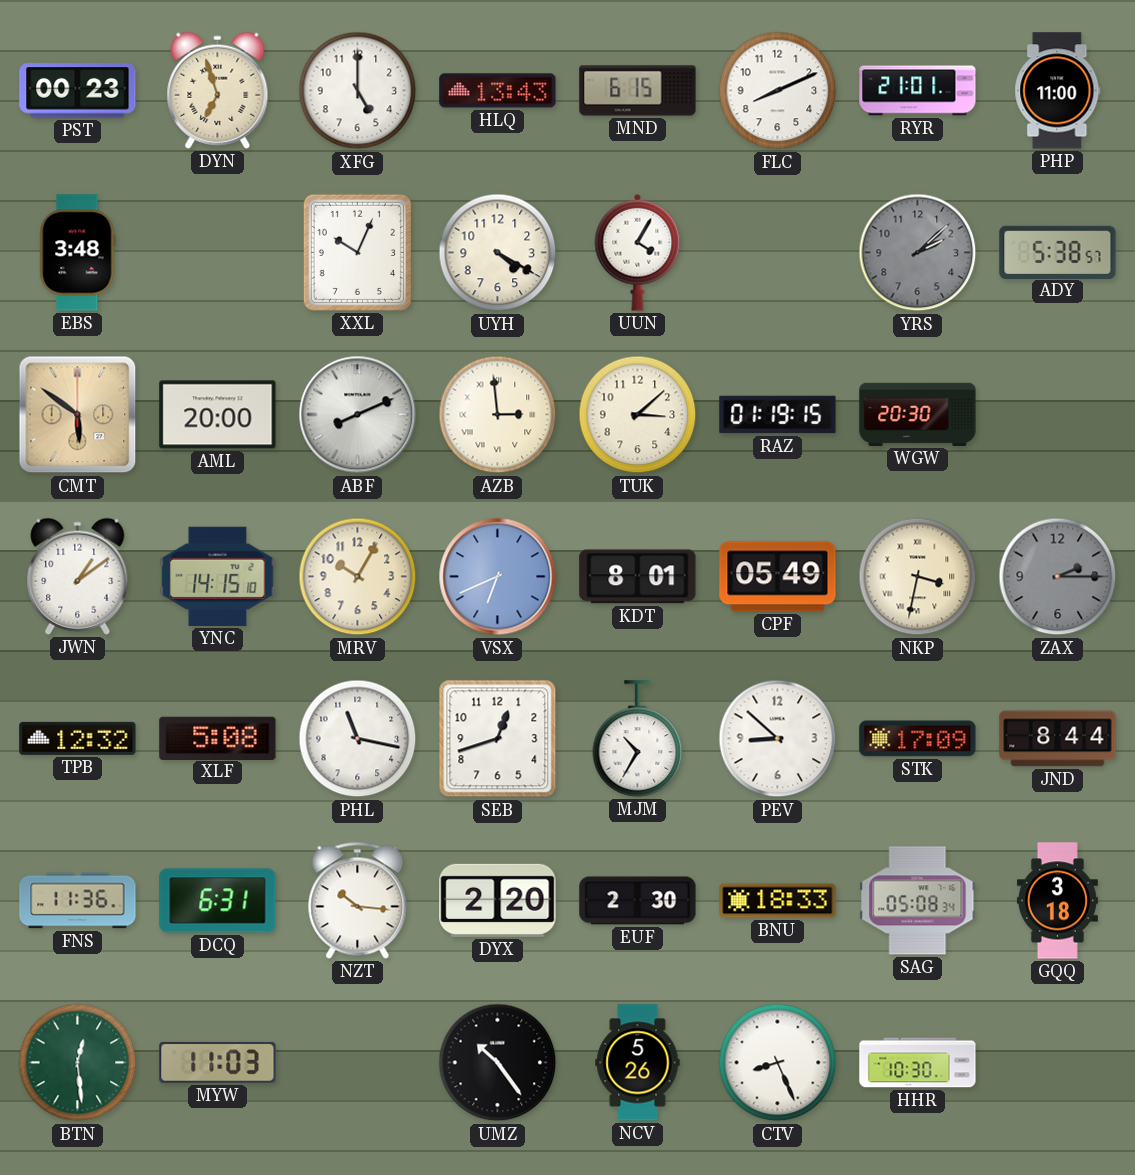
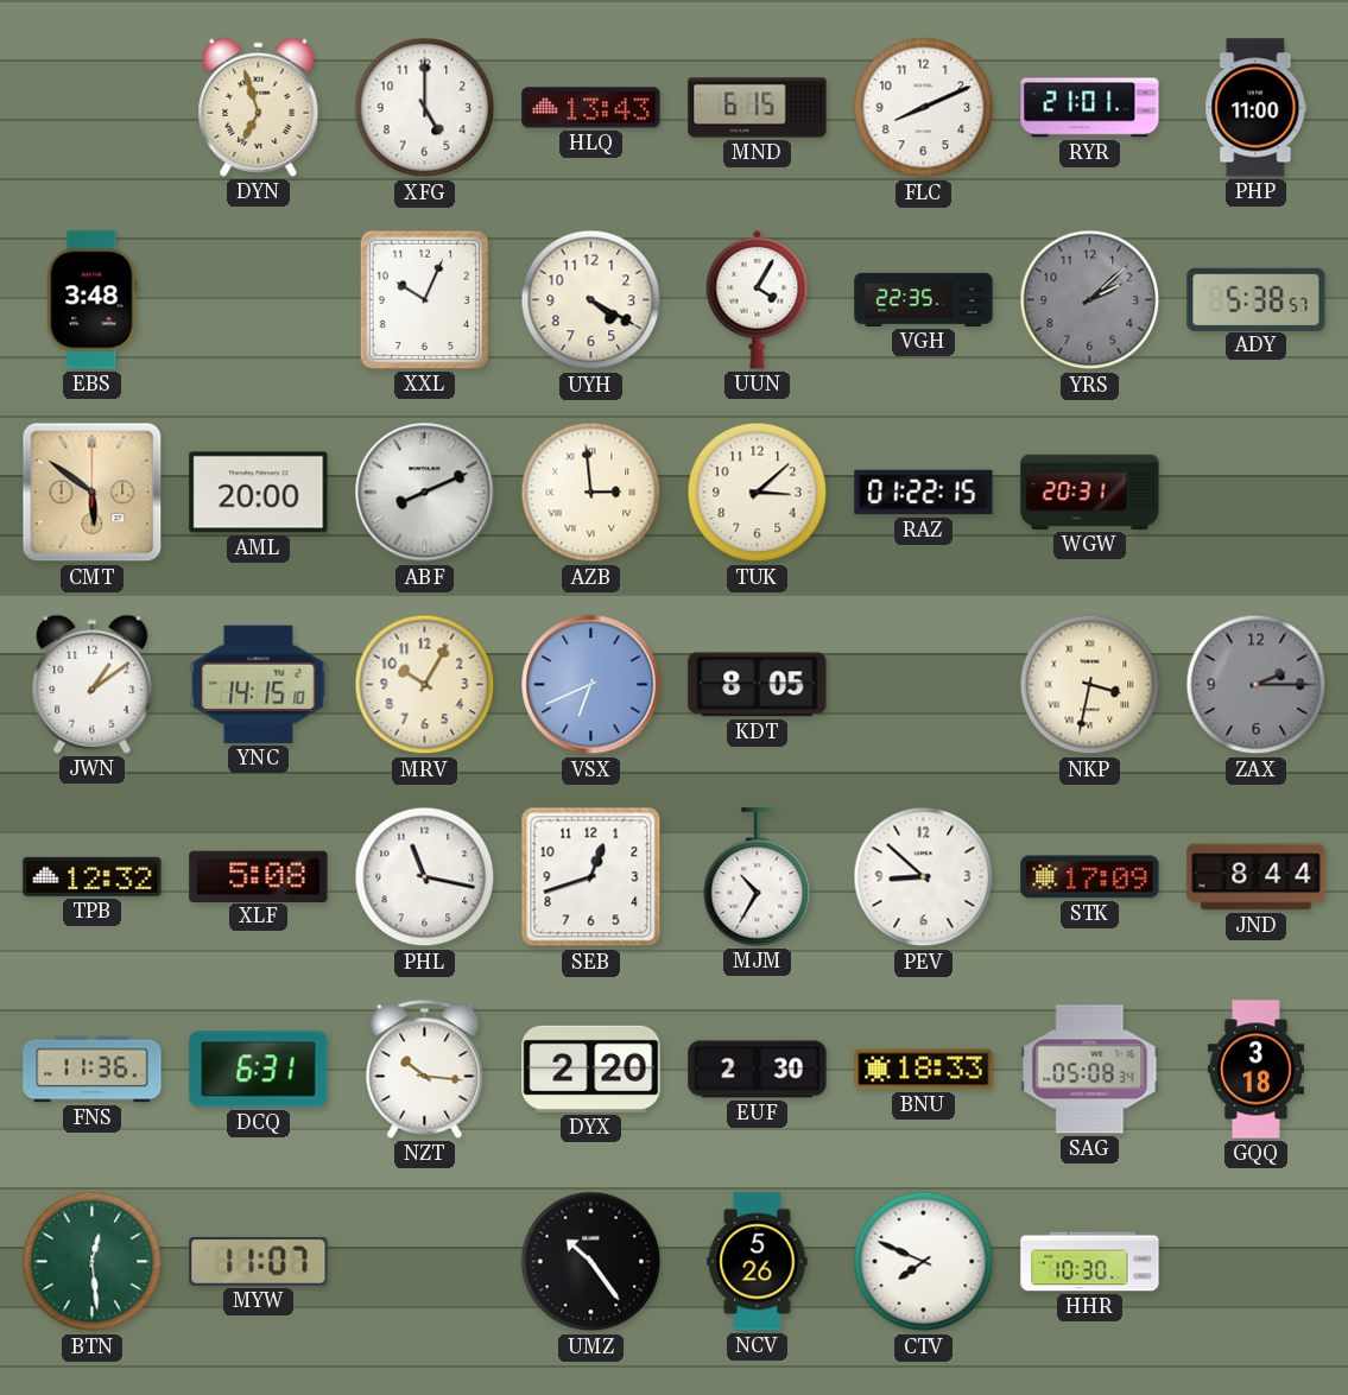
PST: 00:23 -> none (78, 91)
VGH: none -> 22:35 (924, 299)
RAZ: 01:19 -> 01:22 (924, 493)
WGW: 20:30 -> 20:31 (1090, 492)
KDT: 8:01 -> 8:05 (758, 685)
CPF: 05:49 -> none (778, 577)
MYW: 11:03 -> 11:07 (259, 1261)
CTV: 8:26 -> 7:49 (924, 1262)
